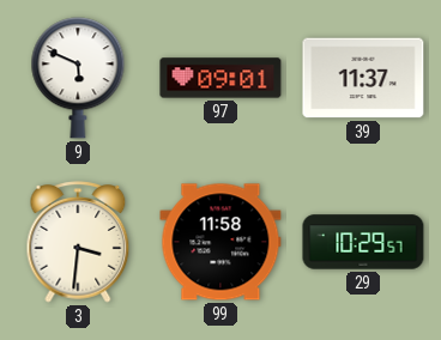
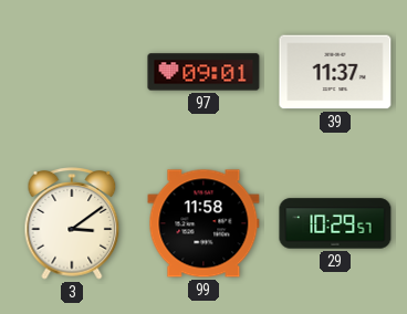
9: 5:49 -> none (78, 78)
3: 3:31 -> 3:09 (72, 223)
